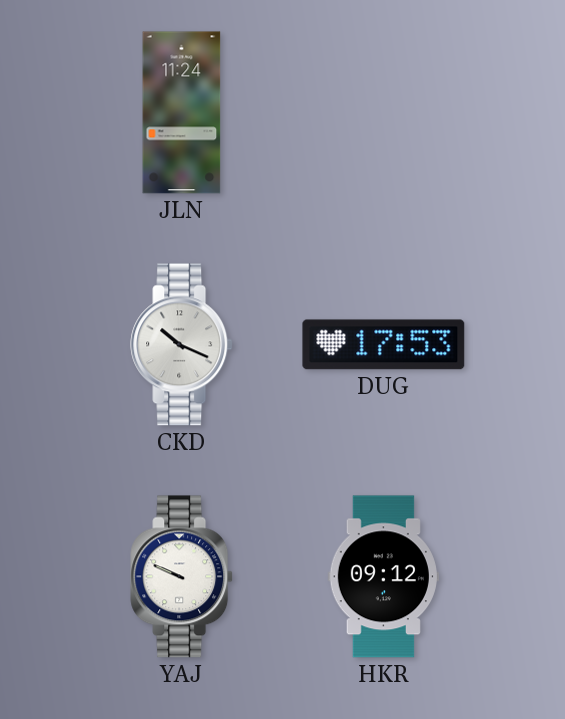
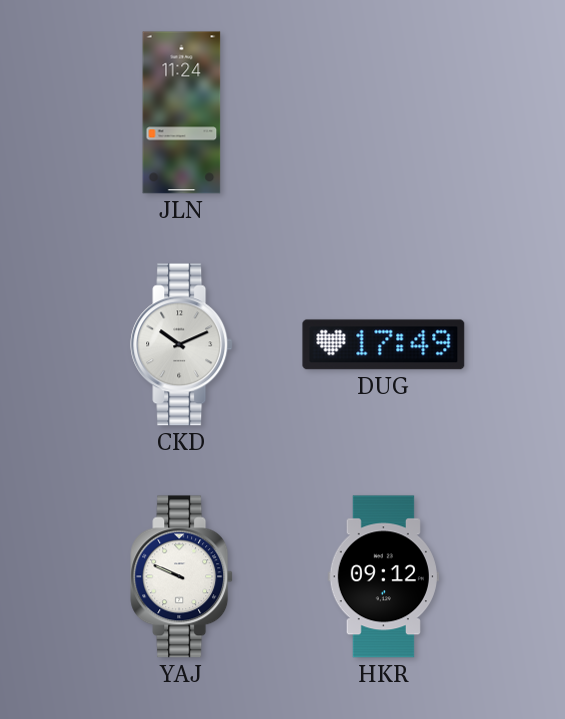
CKD: 10:19 -> 10:11 (182, 345)
DUG: 17:53 -> 17:49 (384, 345)
